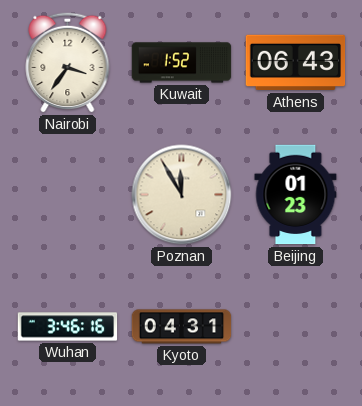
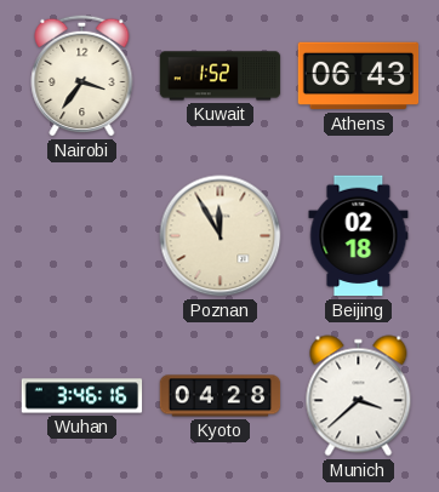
Beijing: 01:23 -> 02:18 (359, 236)
Kyoto: 04:31 -> 04:28 (221, 396)
Munich: none -> 3:38 (359, 396)
